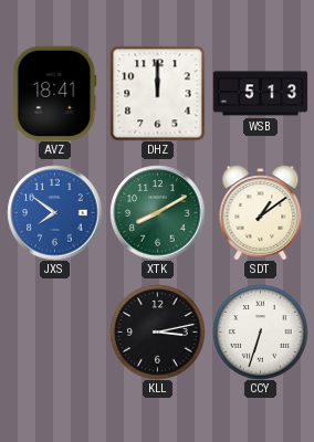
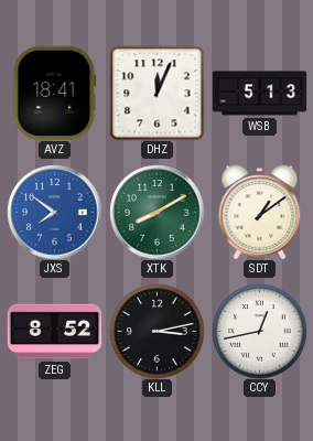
DHZ: 12:00 -> 12:04 (156, 93)
ZEG: none -> 8:52 (54, 332)
CCY: 6:33 -> 12:43 (259, 331)
